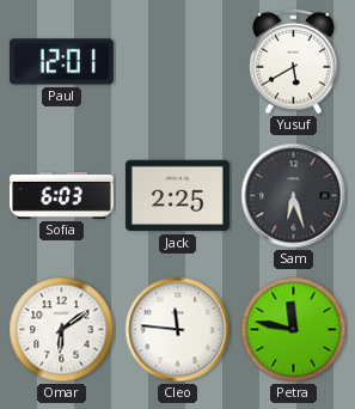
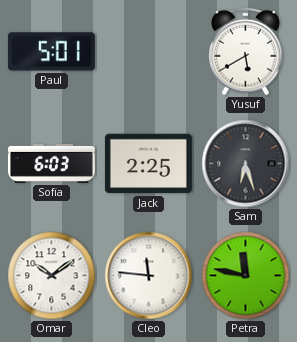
Paul: 12:01 -> 5:01 (51, 52)
Omar: 6:09 -> 10:09 (52, 276)
